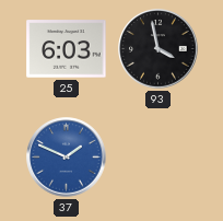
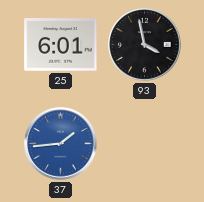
25: 6:03 -> 6:01 (61, 45)
37: 1:49 -> 1:44 (61, 144)
